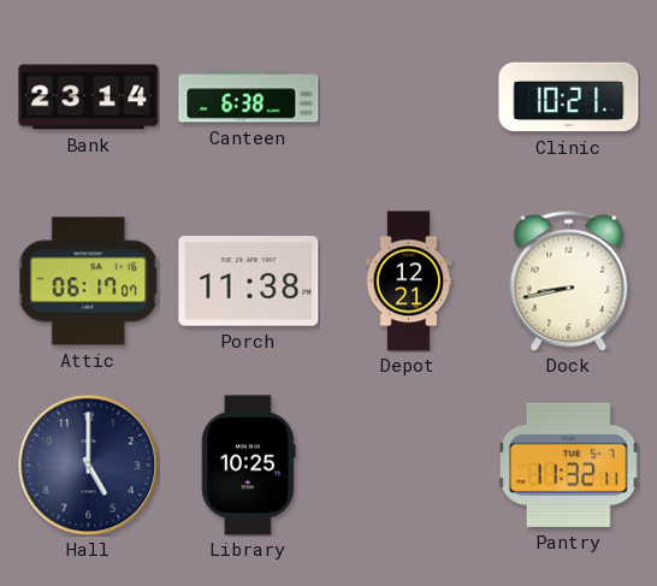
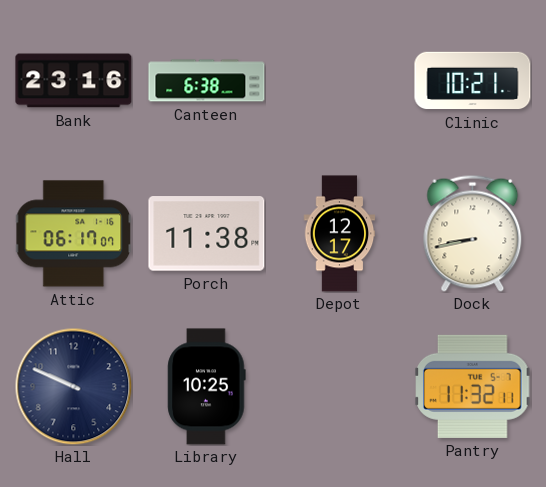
Bank: 23:14 -> 23:16 (74, 81)
Depot: 12:21 -> 12:17 (340, 234)
Hall: 5:00 -> 9:49 (73, 386)
